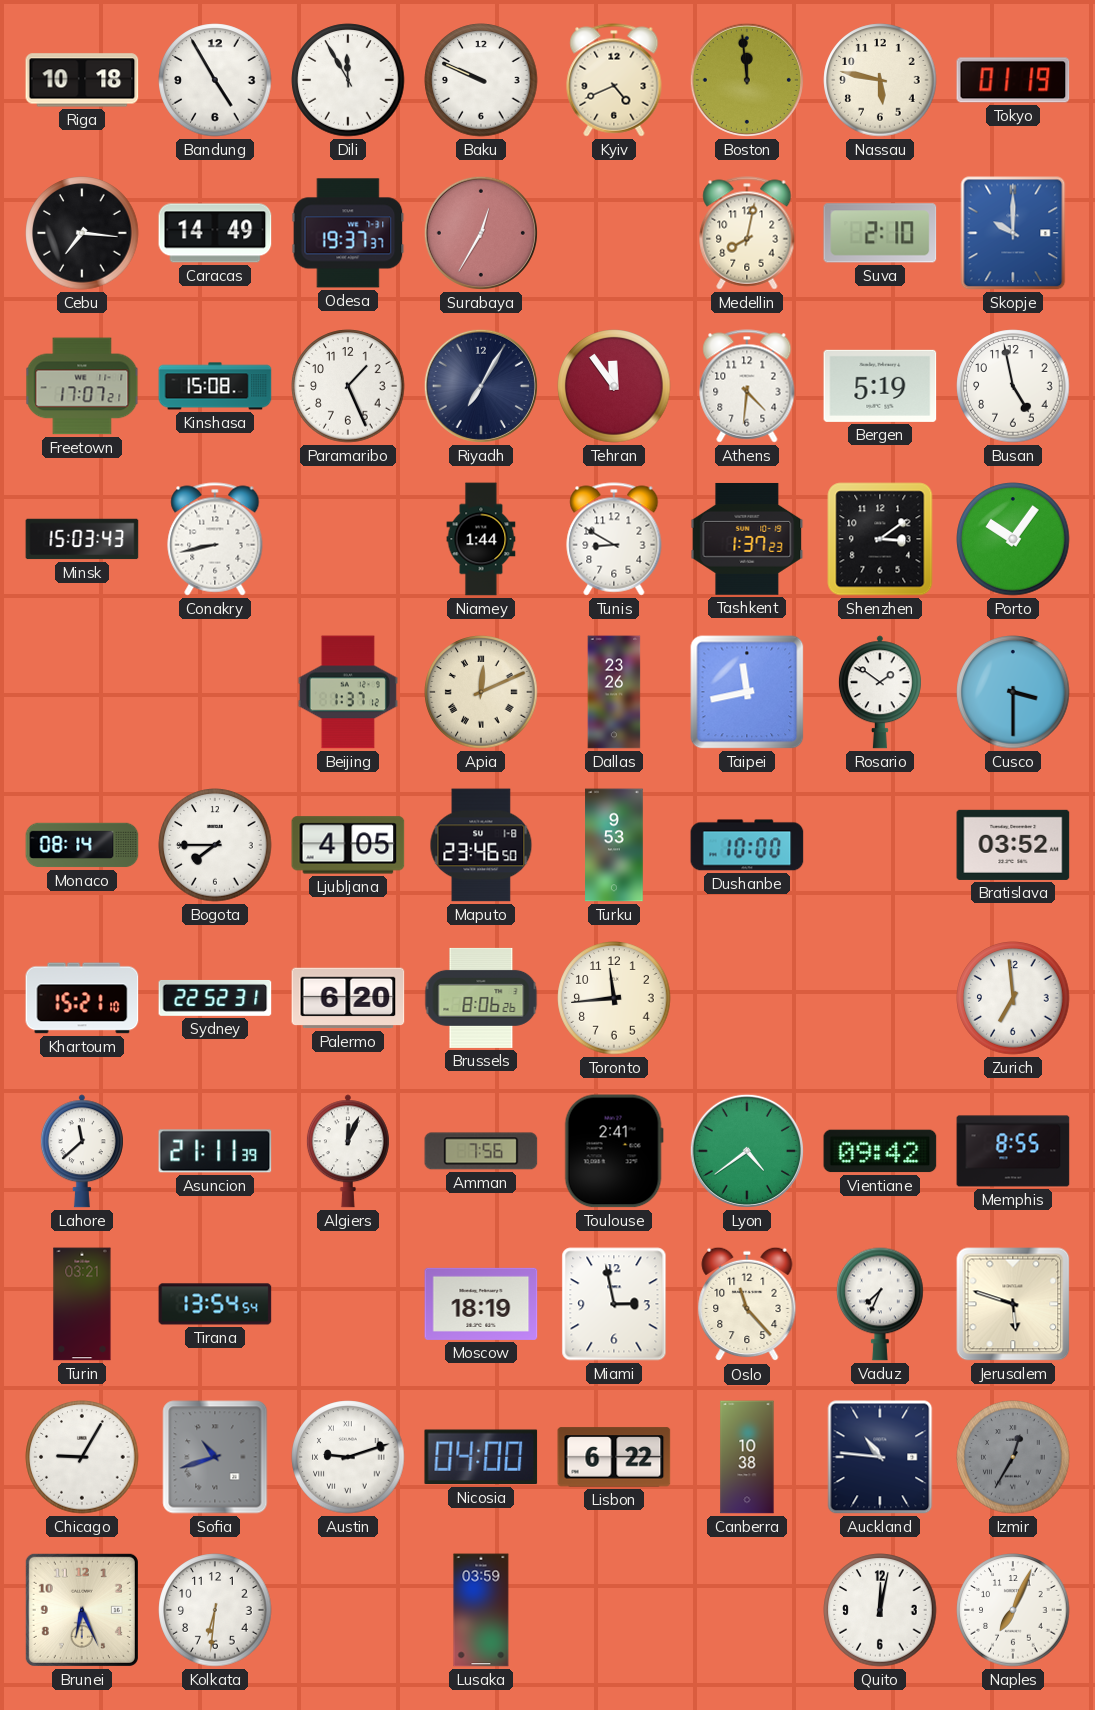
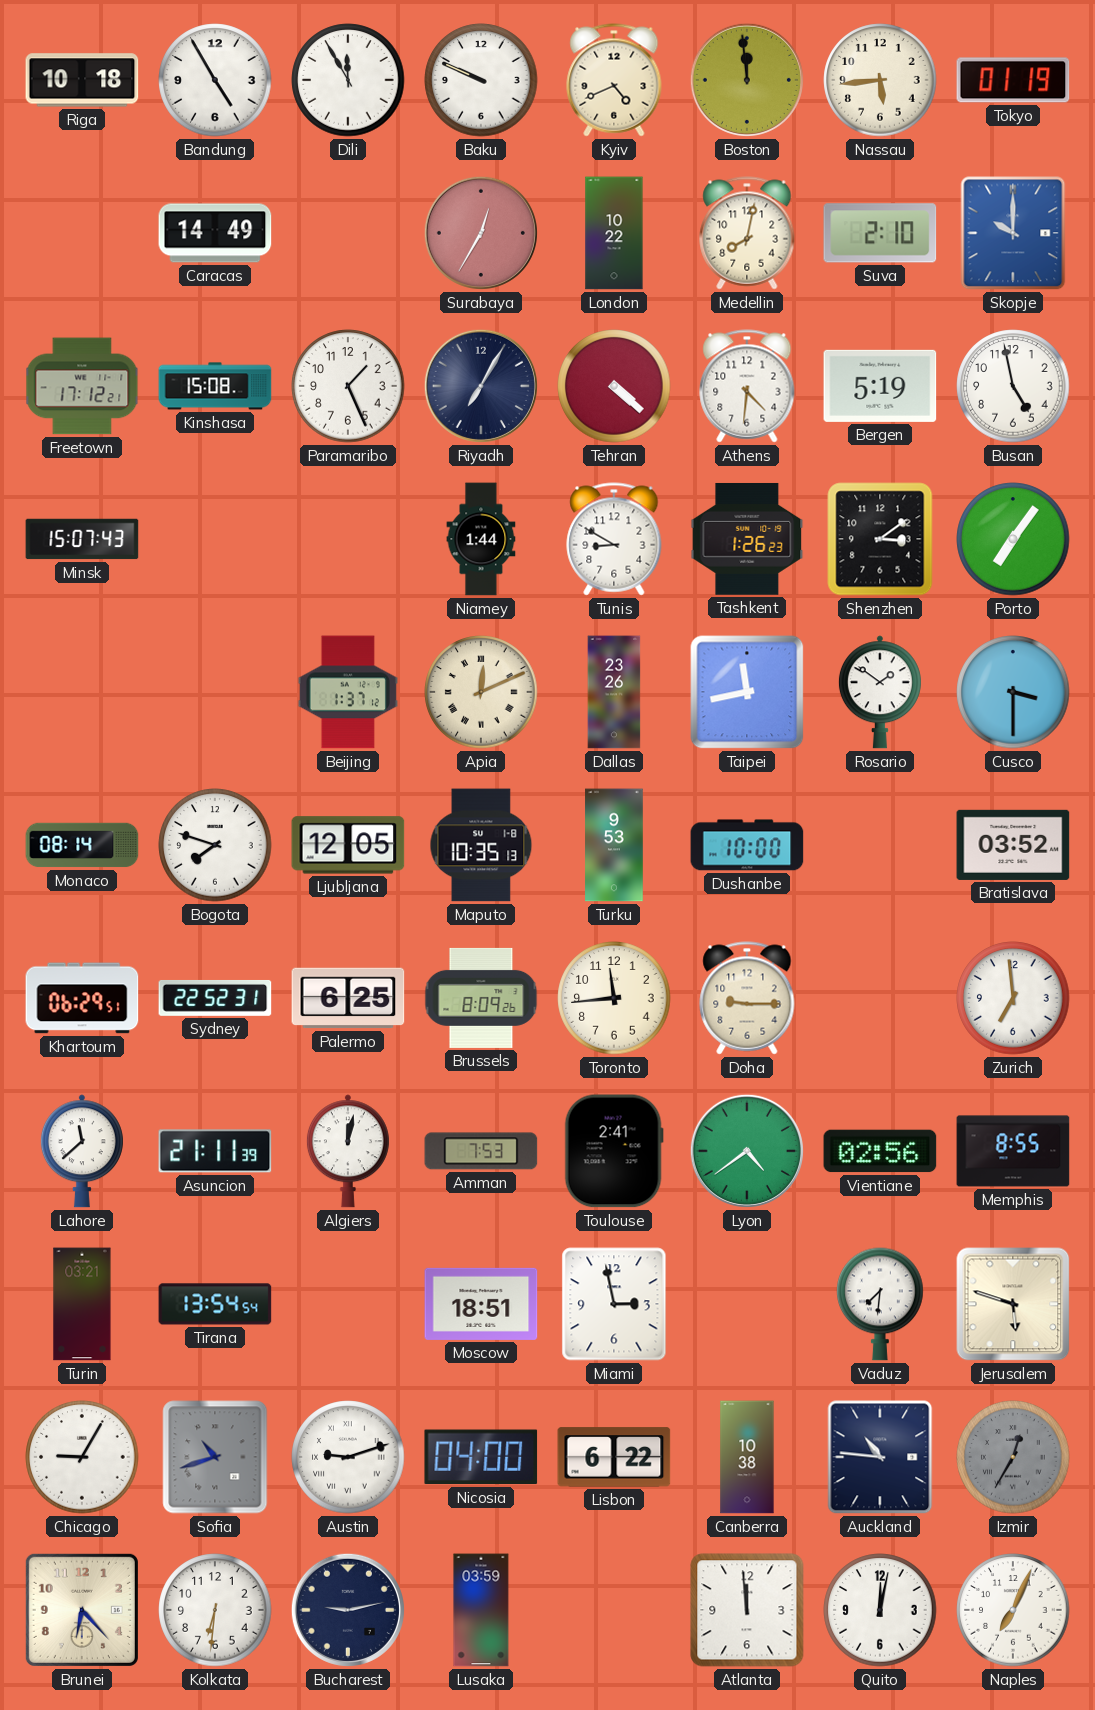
Nassau: 5:47 -> 5:44 (880, 80)
Cebu: 7:16 -> none (82, 233)
Odesa: 19:37 -> none (348, 233)
London: none -> 10:22 (614, 233)
Freetown: 17:07 -> 17:12 (82, 386)
Tehran: 11:54 -> 4:22 (614, 386)
Minsk: 15:03 -> 15:07 (82, 539)
Conakry: 8:43 -> none (215, 539)
Tashkent: 1:37 -> 1:26 (747, 539)
Porto: 10:06 -> 7:06 (1013, 539)
Bogota: 7:45 -> 7:48 (215, 845)
Ljubljana: 4:05 -> 12:05 (348, 845)
Maputo: 23:46 -> 10:35 (481, 845)
Khartoum: 15:21 -> 06:29 (82, 998)
Palermo: 6:20 -> 6:25 (348, 998)
Brussels: 8:06 -> 8:09 (481, 998)
Doha: none -> 9:15 (747, 998)
Algiers: 12:04 -> 12:02 (348, 1151)
Amman: 7:56 -> 7:53 (481, 1151)
Vientiane: 09:42 -> 02:56 (880, 1151)
Moscow: 18:19 -> 18:51 (481, 1304)
Oslo: 11:23 -> none (747, 1304)
Vaduz: 7:34 -> 7:31 (880, 1304)
Brunei: 6:26 -> 6:23 (82, 1610)
Bucharest: none -> 9:13 (348, 1610)
Atlanta: none -> 11:59 (747, 1610)
